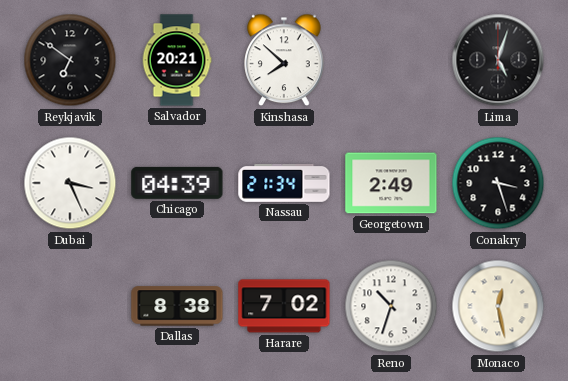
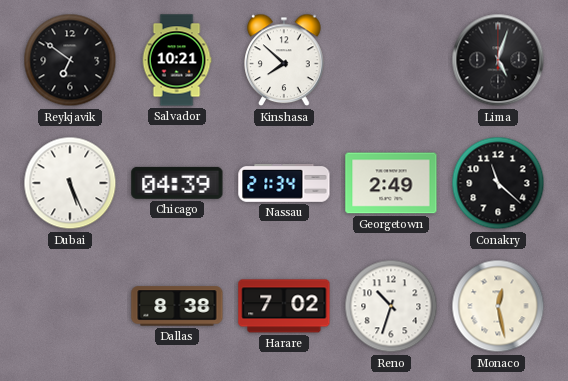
Salvador: 20:21 -> 10:21 (177, 60)
Dubai: 3:26 -> 5:26 (70, 183)
Conakry: 3:27 -> 11:22 (498, 183)
